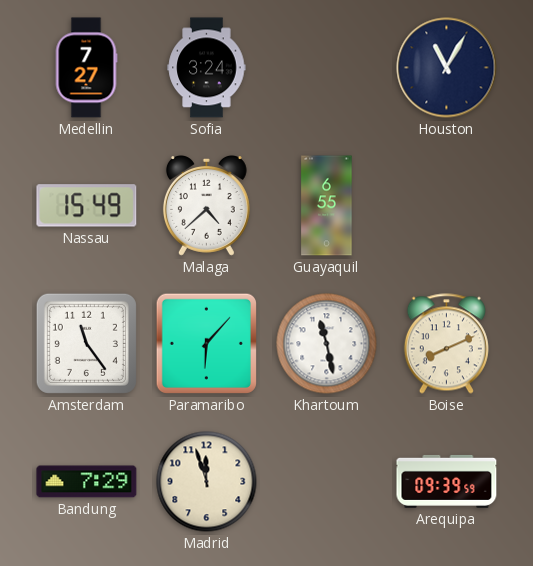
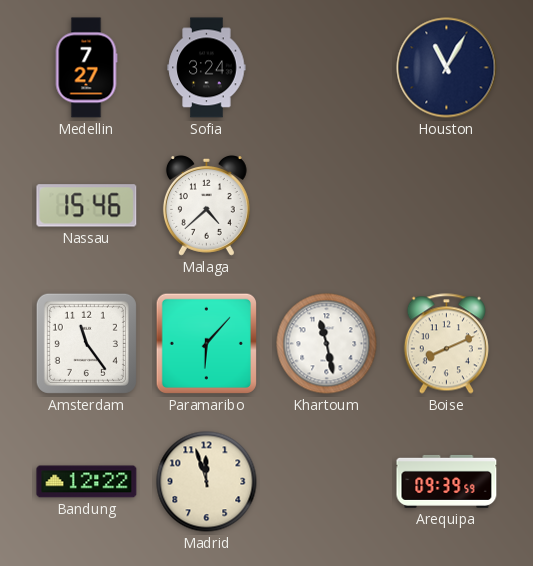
Nassau: 15:49 -> 15:46 (87, 206)
Guayaquil: 6:55 -> none (327, 206)
Bandung: 7:29 -> 12:22 (87, 482)
